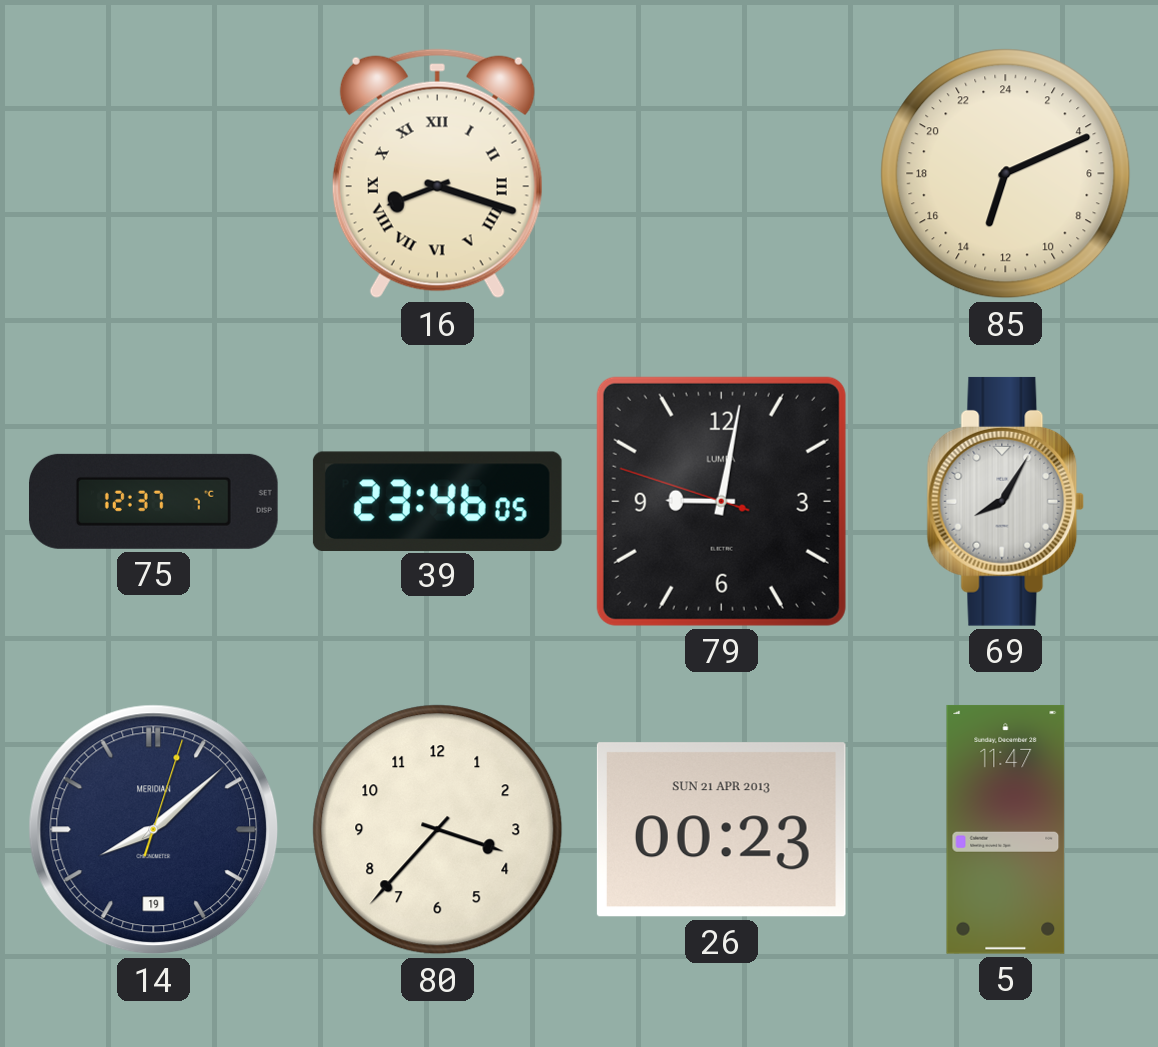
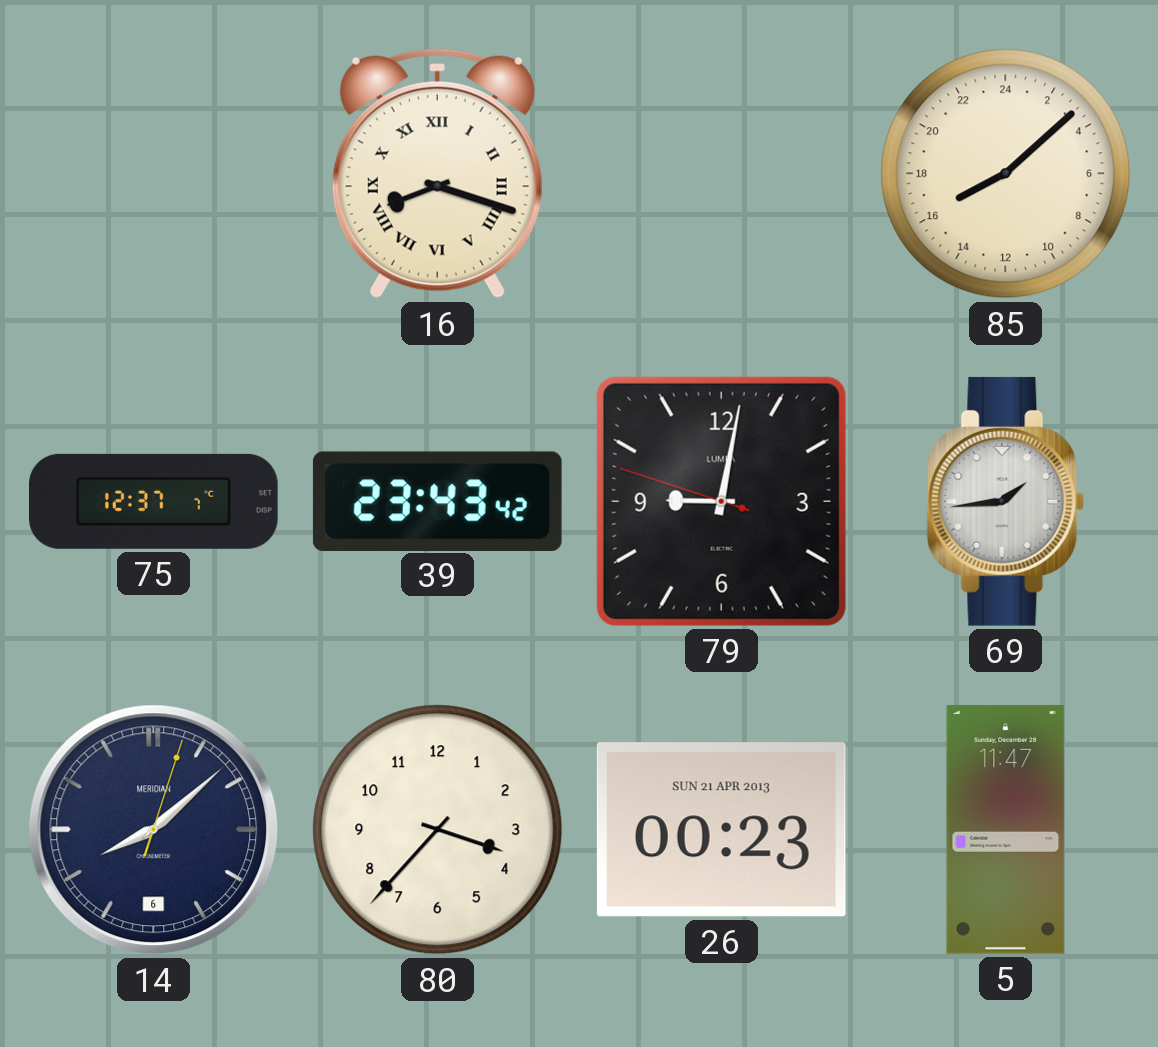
85: 13:11 -> 16:08 (1006, 174)
39: 23:46 -> 23:43 (437, 501)
69: 8:05 -> 1:44 (1006, 501)
14 date: 19 -> 6 (154, 830)
